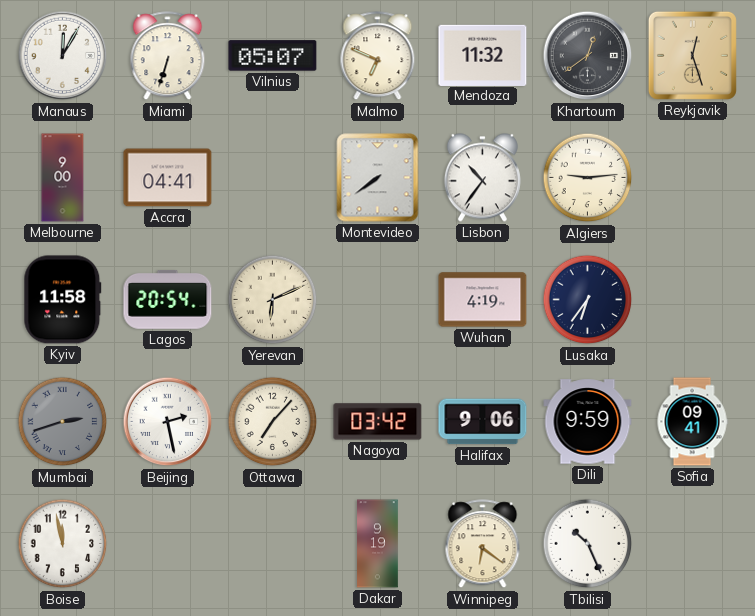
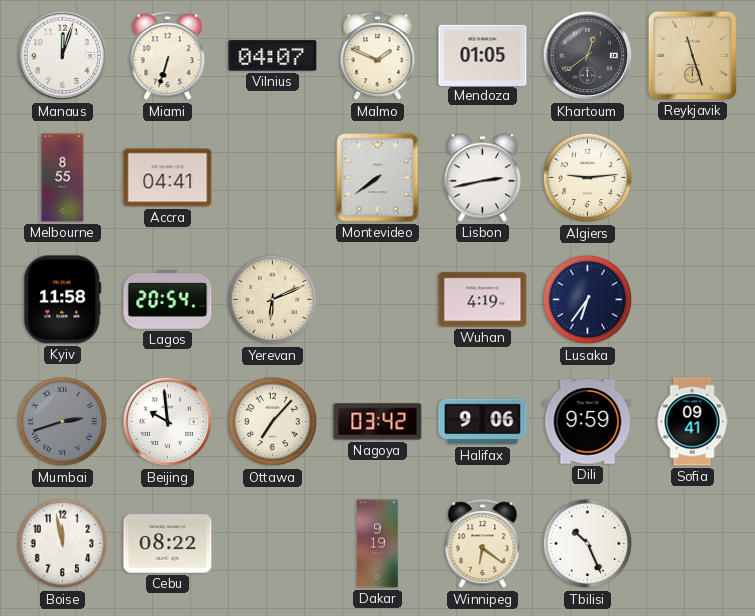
Manaus: 12:05 -> 12:03 (63, 56)
Vilnius: 05:07 -> 04:07 (273, 56)
Malmo: 6:49 -> 1:49 (378, 56)
Mendoza: 11:32 -> 01:05 (483, 55)
Reykjavik: 12:27 -> 11:27 (692, 55)
Melbourne: 9:00 -> 8:55 (63, 178)
Lisbon: 10:36 -> 2:43 (482, 178)
Beijing: 2:28 -> 9:59 (168, 422)
Cebu: none -> 08:22 (168, 544)
